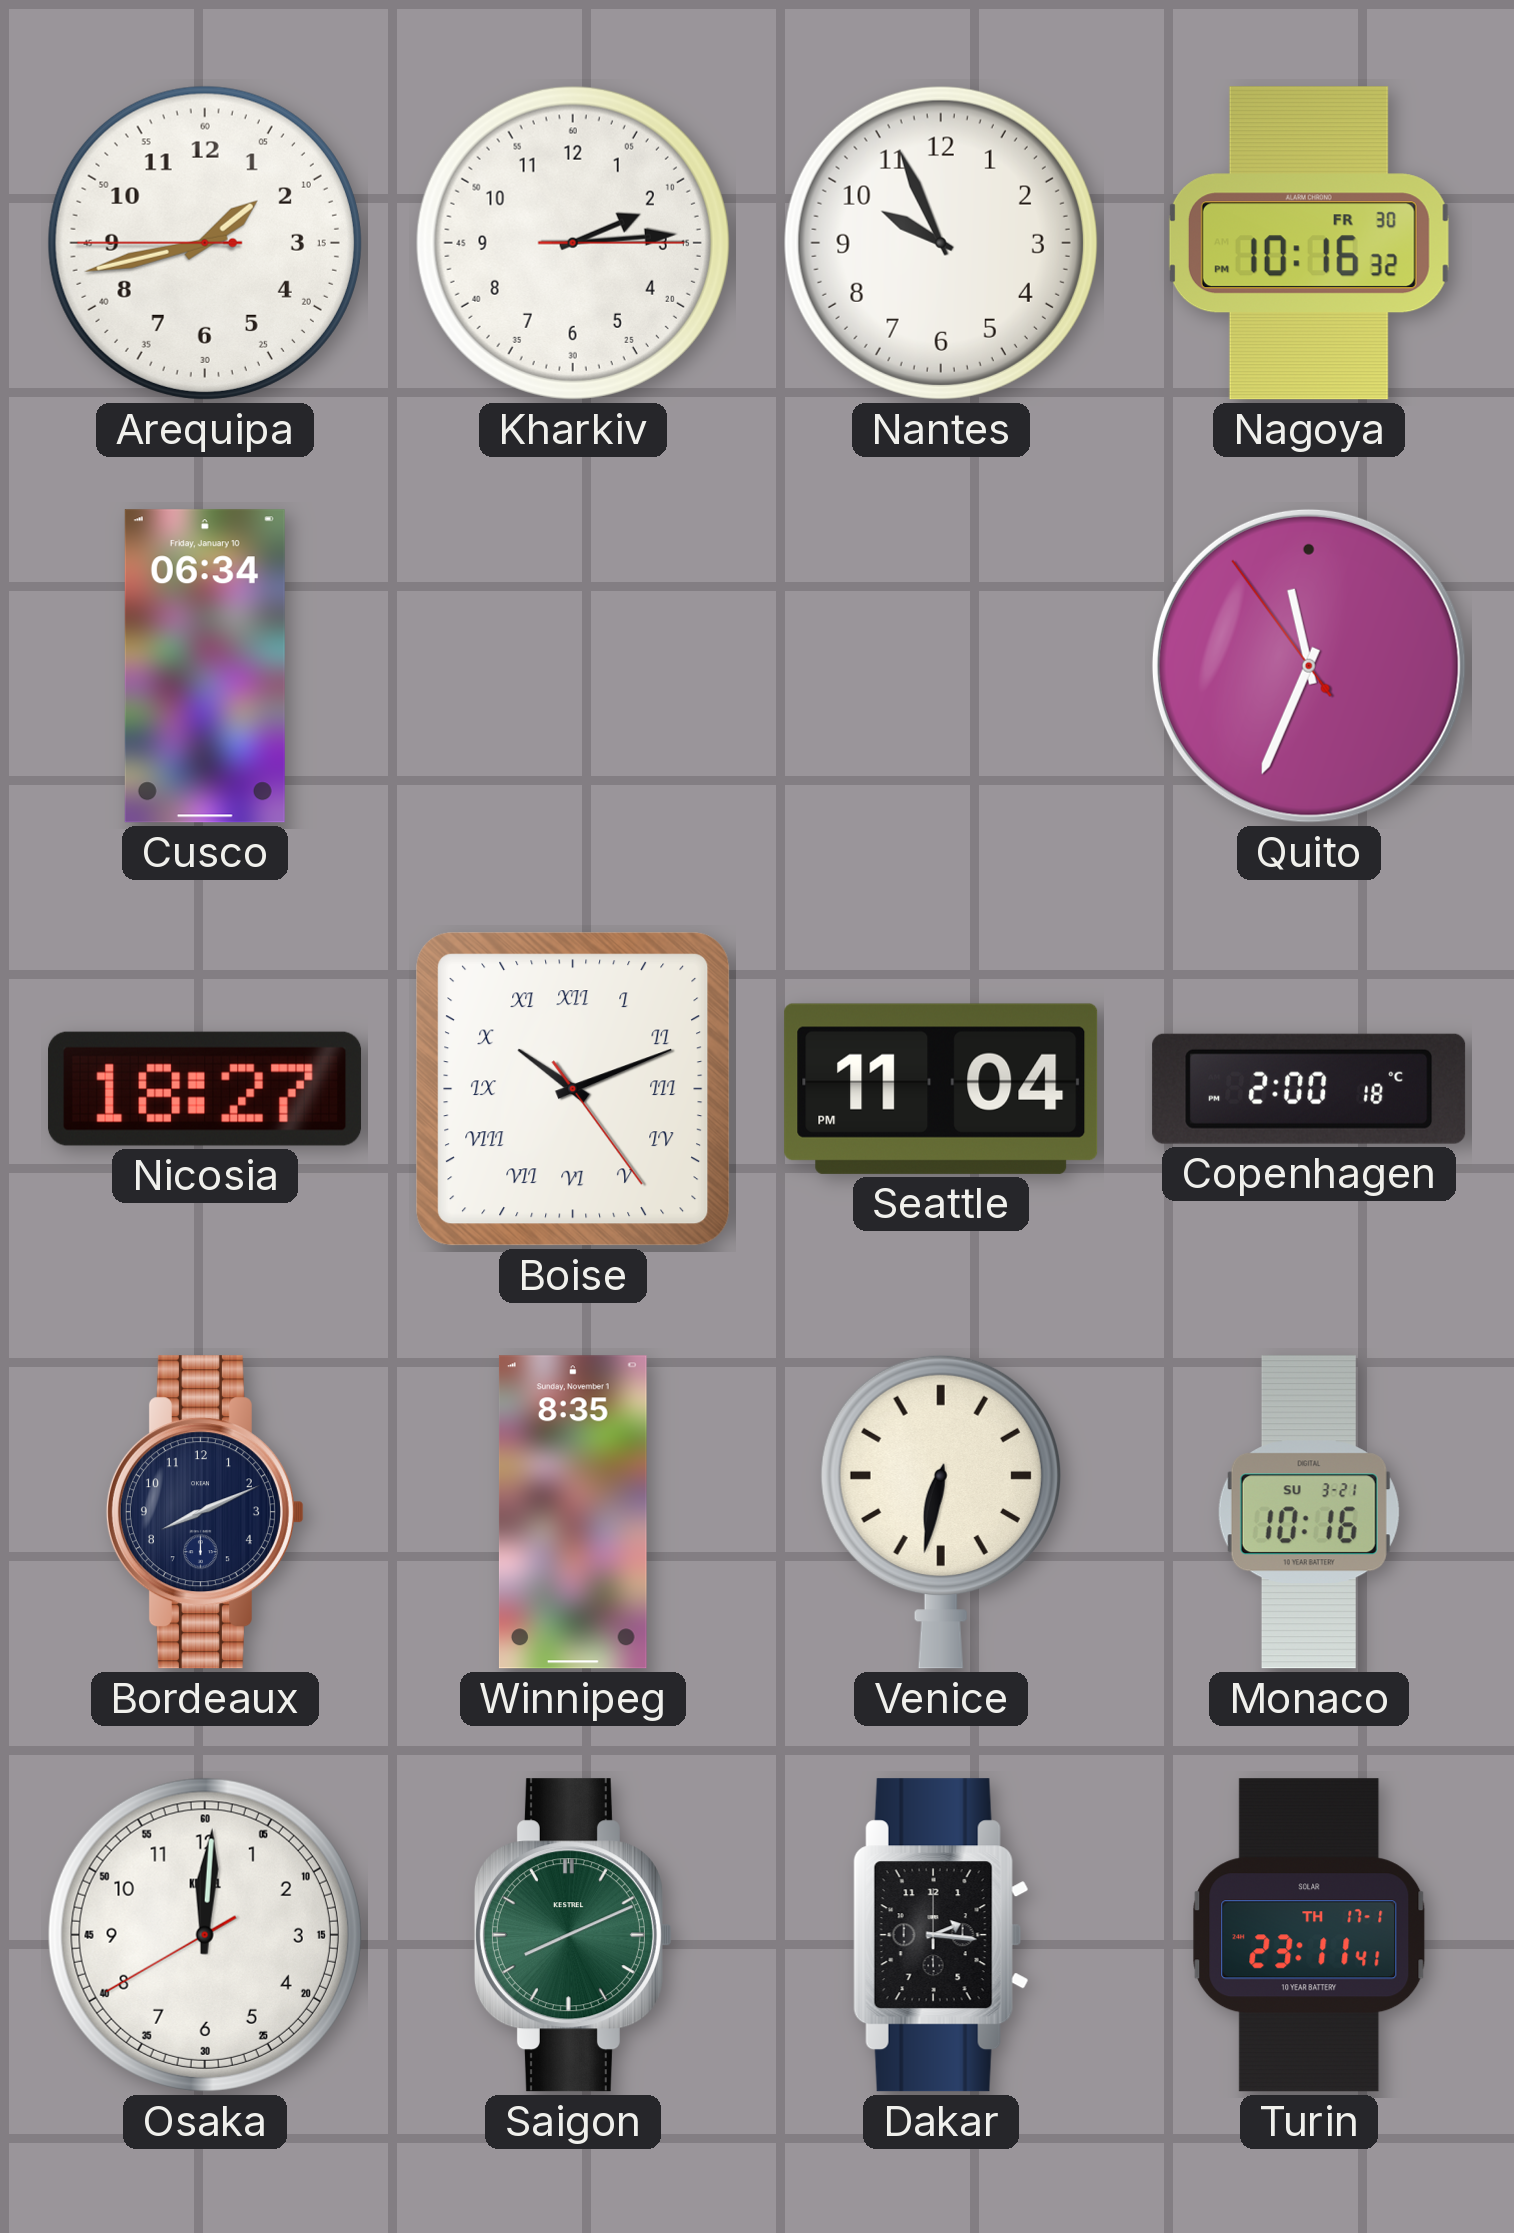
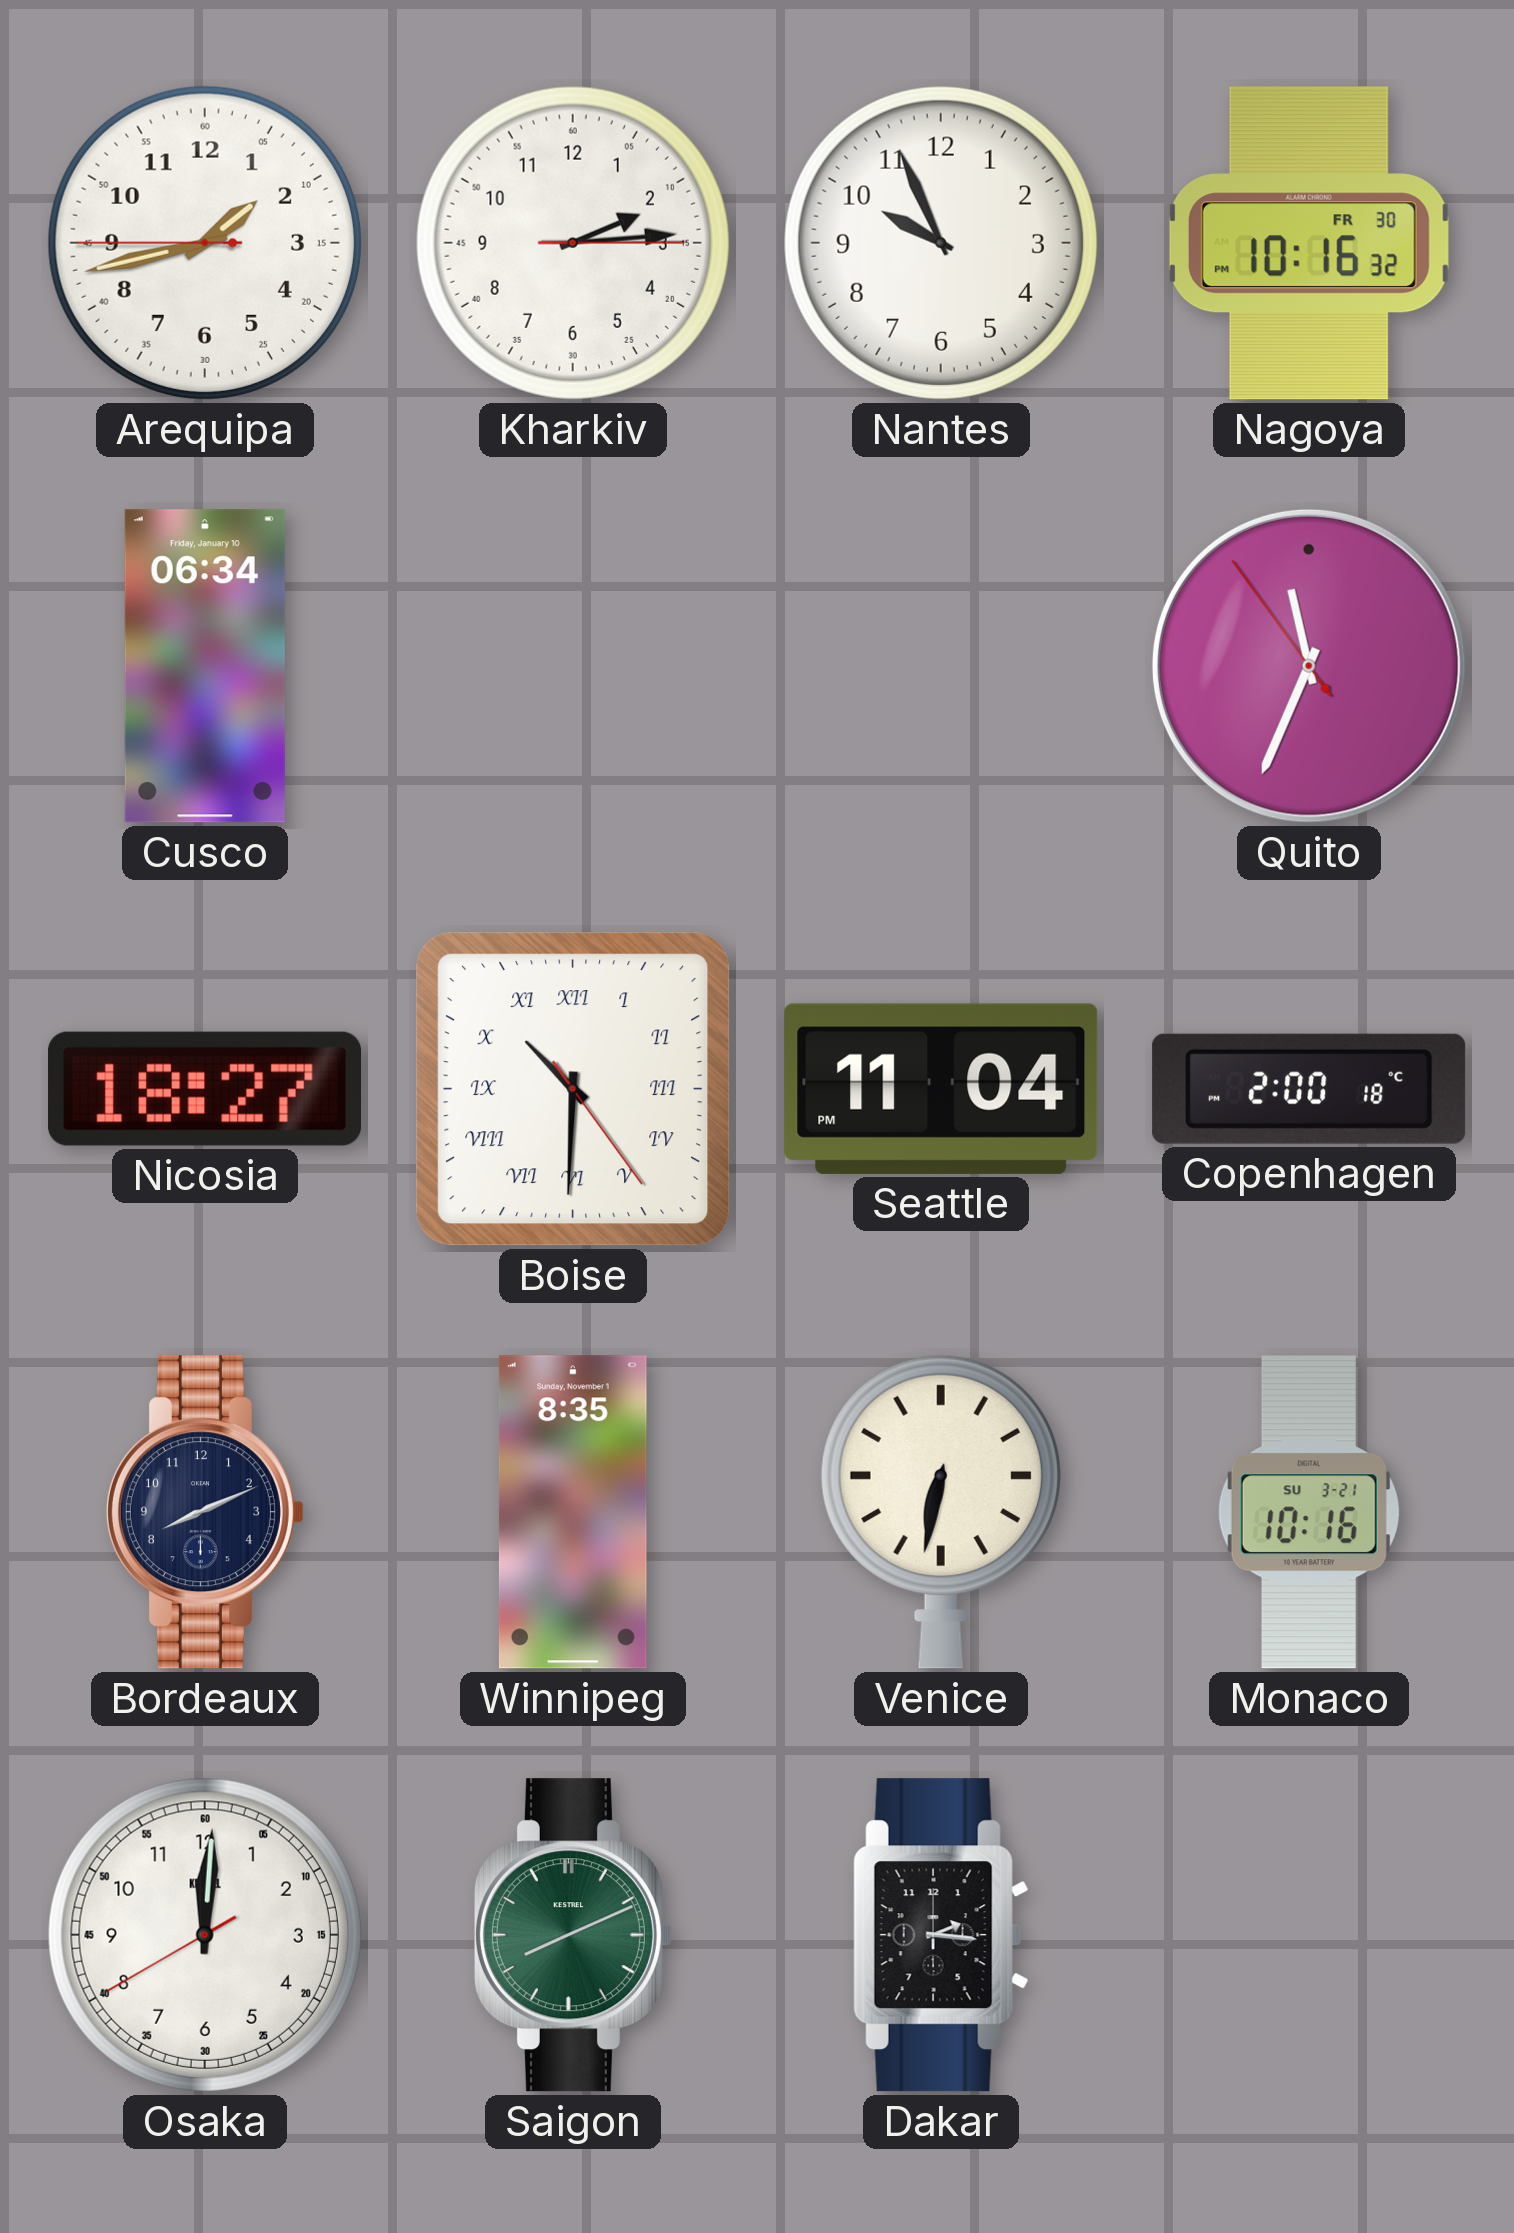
Boise: 10:11 -> 10:30 (573, 1089)
Turin: 23:11 -> none (1309, 1935)
